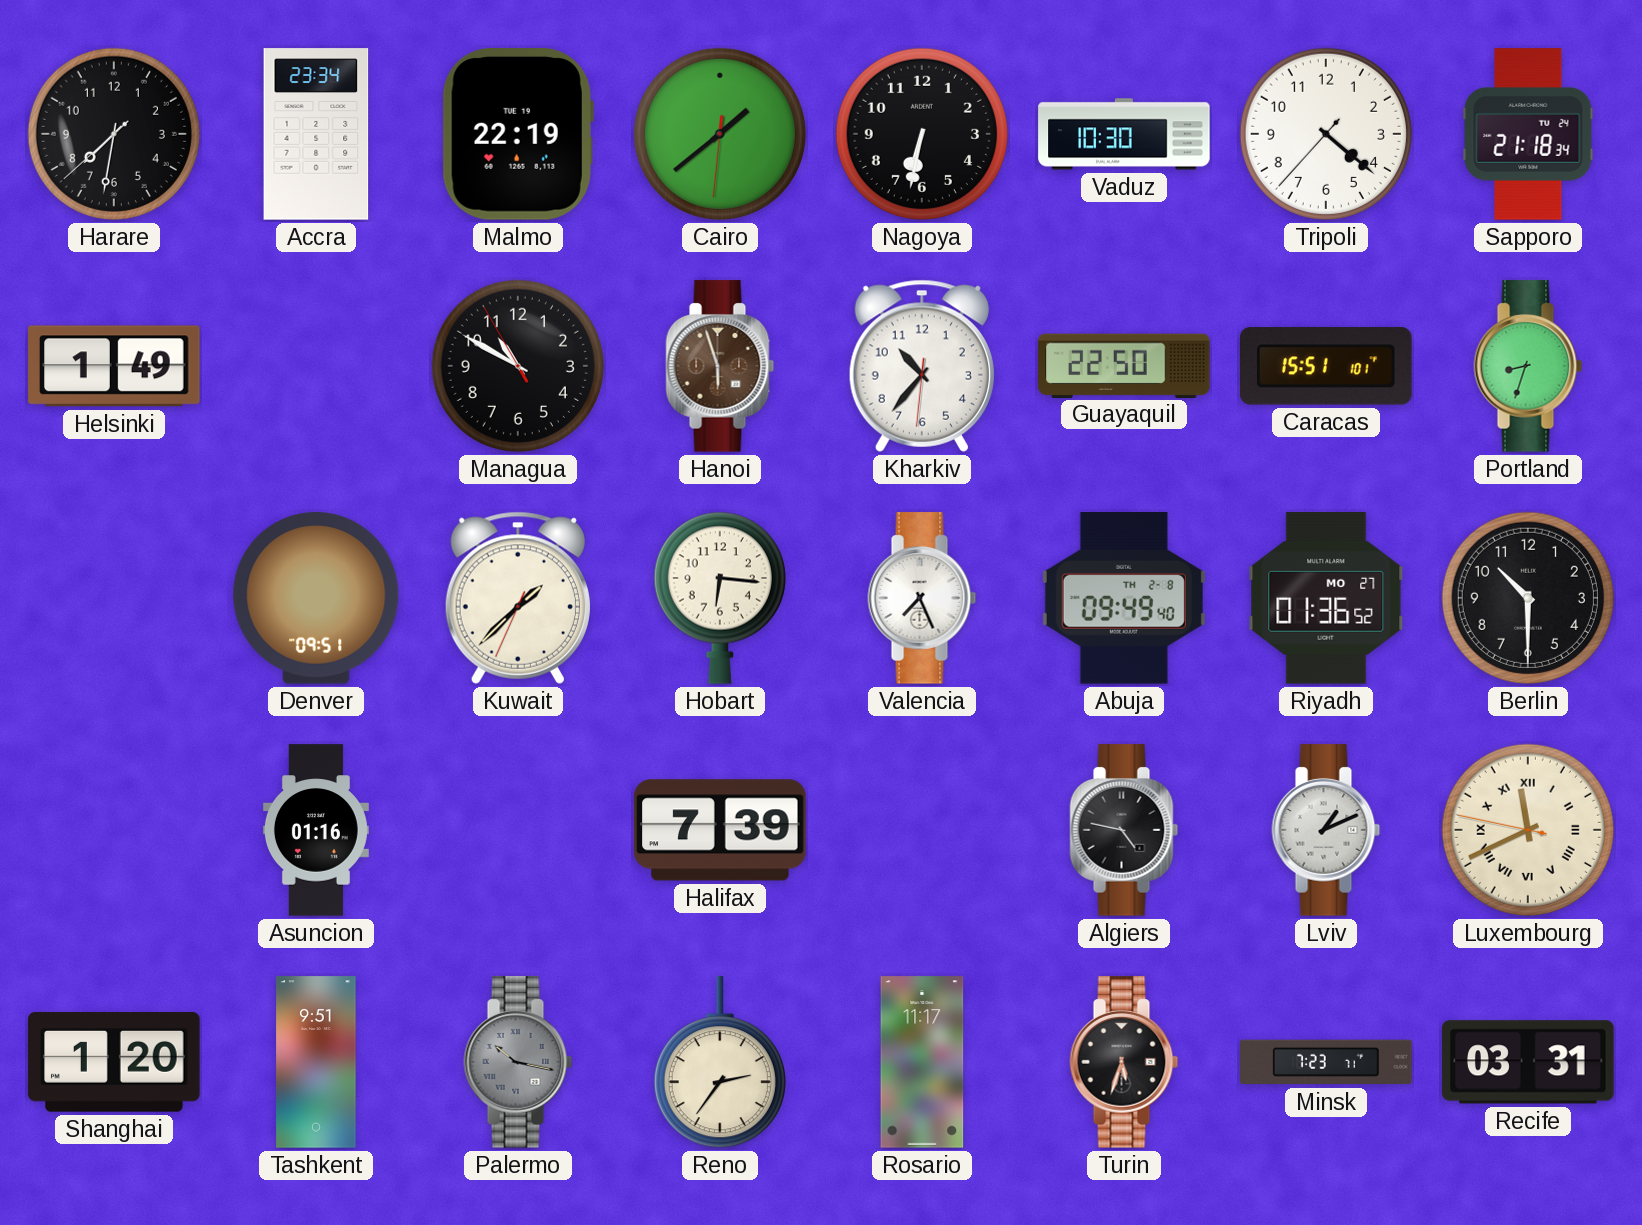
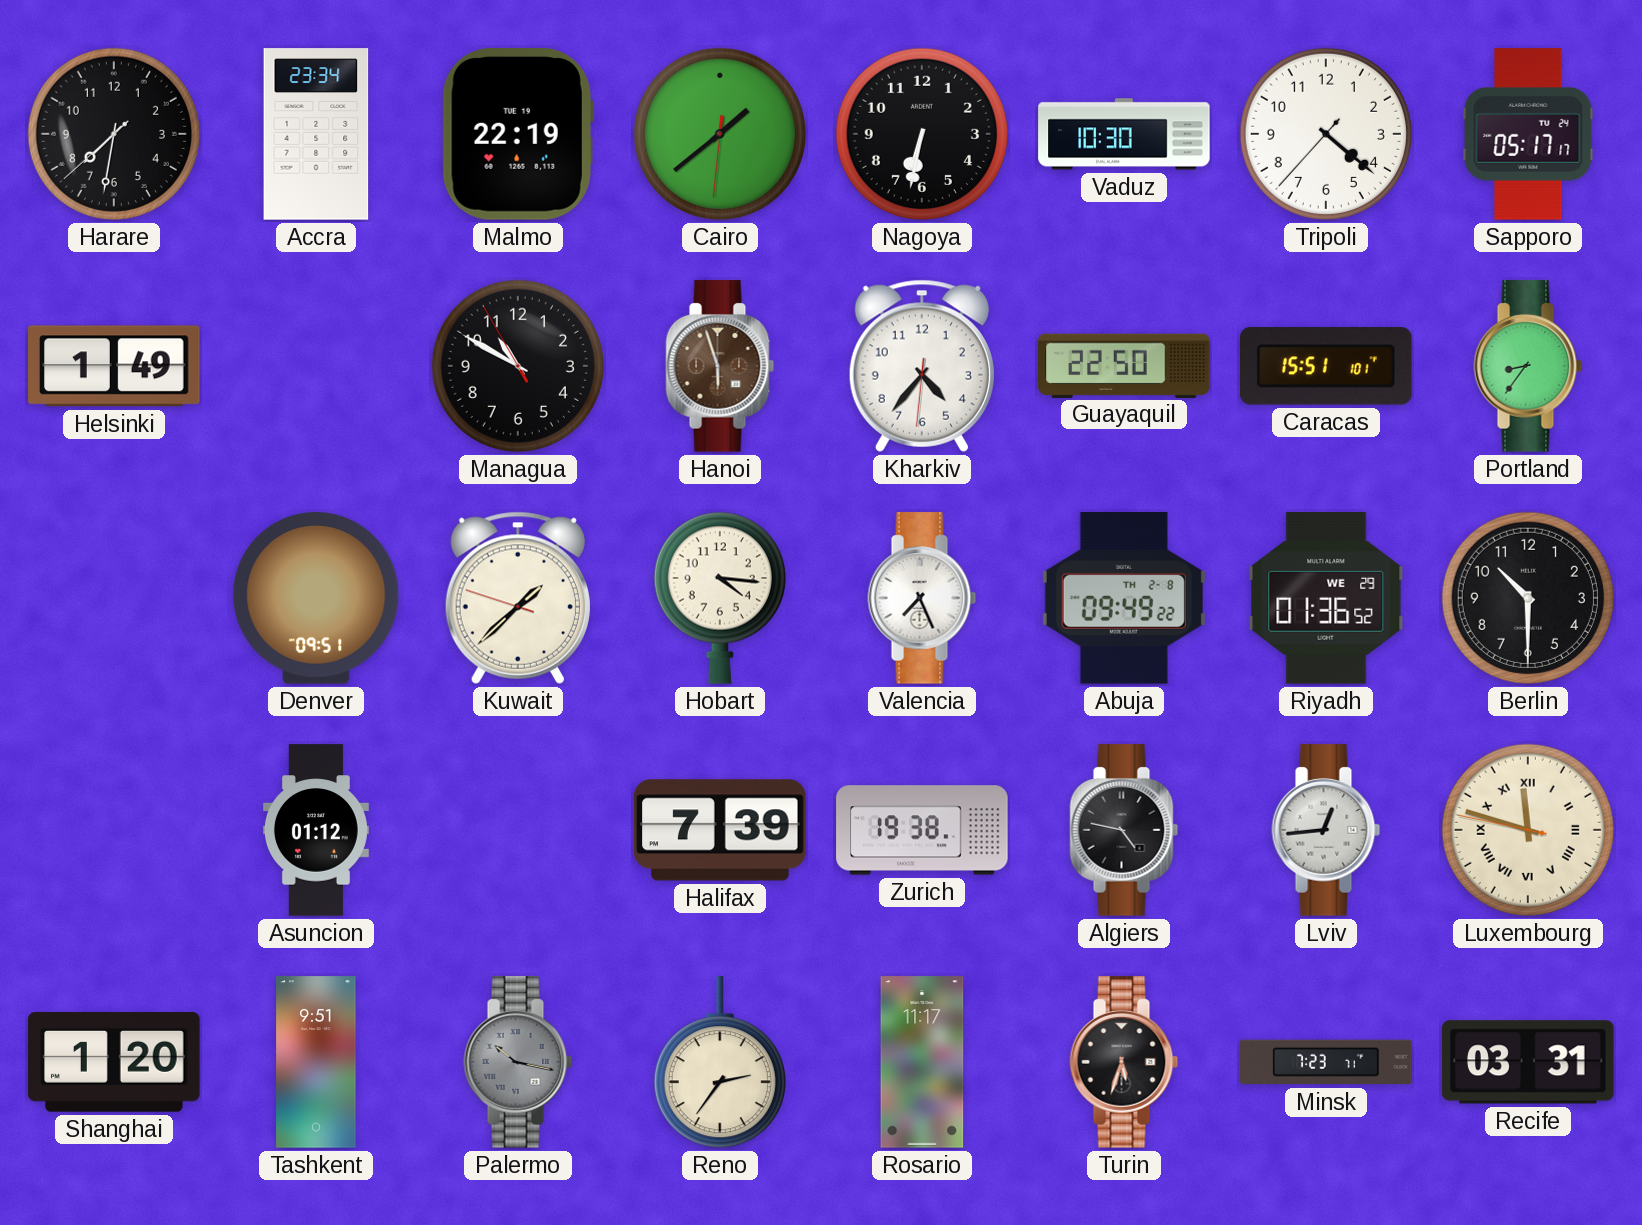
Sapporo: 21:18 -> 05:17 (1528, 134)
Kharkiv: 10:36 -> 4:36 (922, 366)
Portland: 8:33 -> 8:36 (1528, 366)
Kuwait: 1:37:34 -> 1:37:48 (518, 598)
Hobart: 6:16 -> 4:16 (720, 598)
Abuja: 09:49:40 -> 09:49:22 (1124, 599)
Riyadh date: MO 27 -> WE 29 (1326, 598)
Asuncion: 01:16 -> 01:12 (316, 830)
Zurich: none -> 19:38 (922, 830)
Lviv: 1:11 -> 12:44 (1326, 830)
Luxembourg: 11:40 -> 11:47 (1528, 830)
